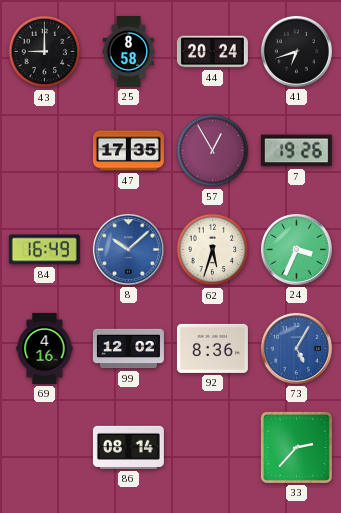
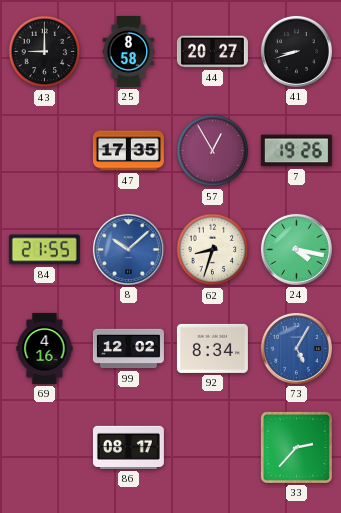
44: 20:24 -> 20:27 (212, 52)
41: 6:42 -> 8:42 (296, 51)
84: 16:49 -> 21:55 (44, 250)
62: 5:33 -> 8:33 (213, 250)
24: 3:34 -> 4:17 (296, 249)
92: 8:36 -> 8:34 (212, 348)
86: 08:14 -> 08:17 (128, 447)
